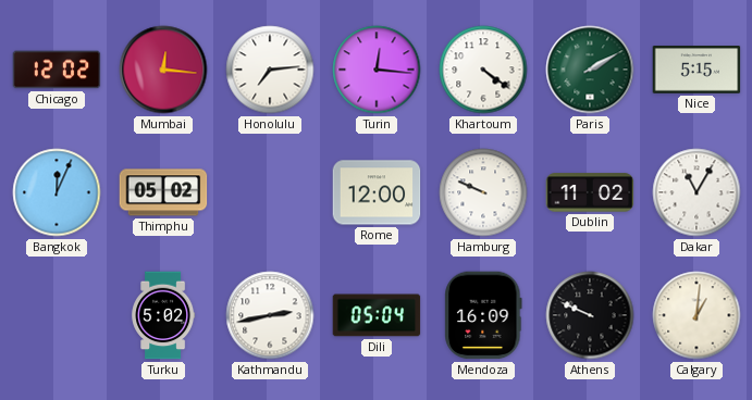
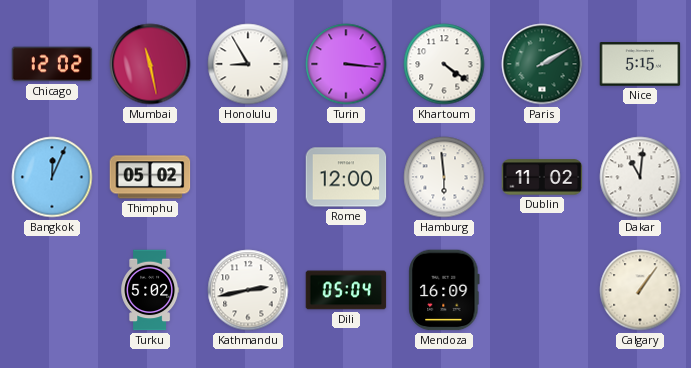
Mumbai: 12:16 -> 11:28 (150, 64)
Honolulu: 7:14 -> 8:55 (248, 64)
Turin: 12:16 -> 3:16 (346, 64)
Hamburg: 9:49 -> 5:59 (444, 177)
Dakar: 11:05 -> 11:01 (640, 177)
Athens: 9:49 -> none (590, 315)
Calgary: 1:01 -> 1:06 (640, 290)
